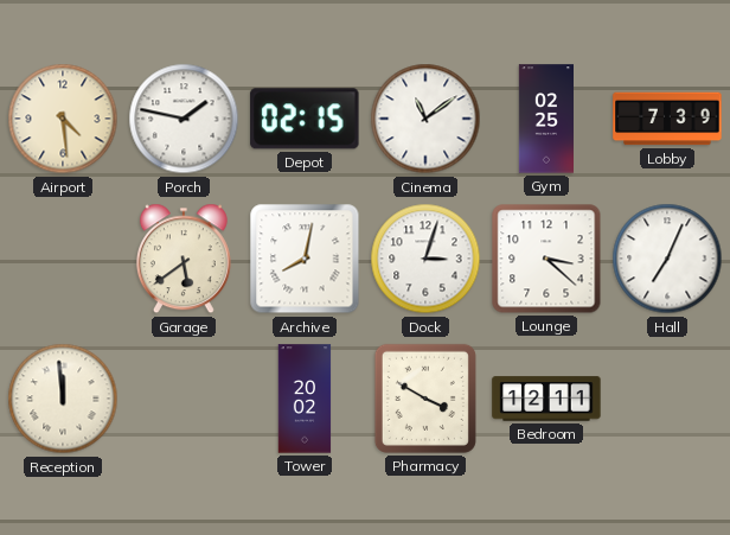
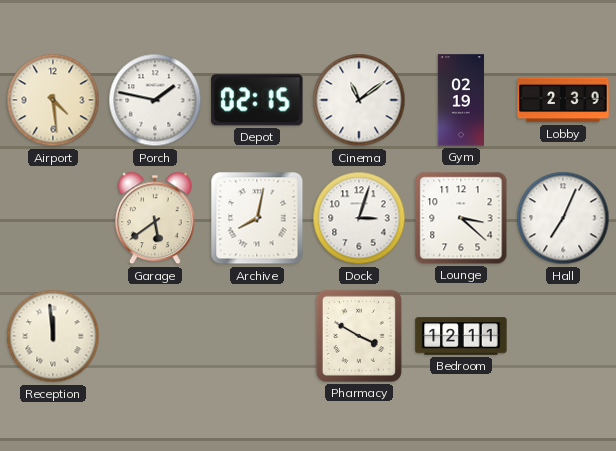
Gym: 02:25 -> 02:19 (460, 100)
Lobby: 7:39 -> 2:39 (563, 100)
Tower: 20:02 -> none (305, 399)
